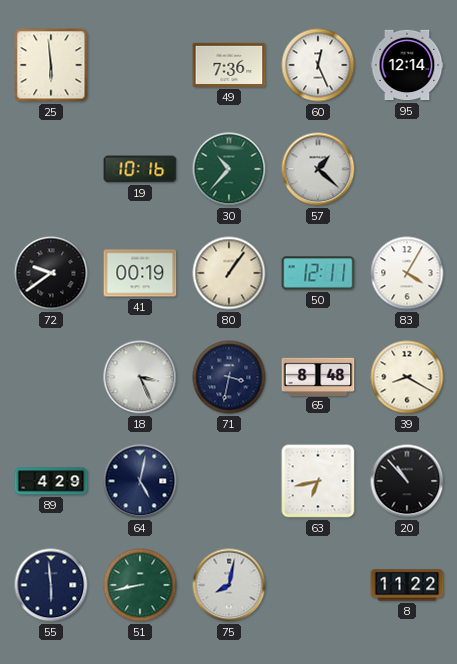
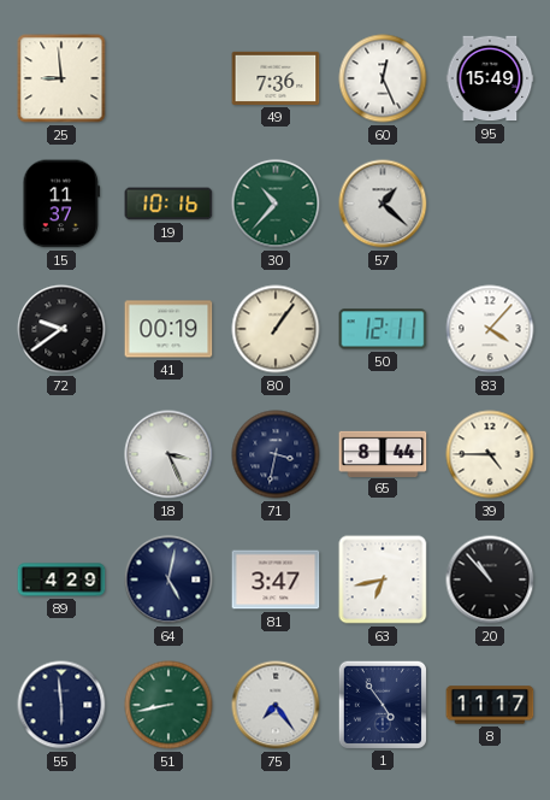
25: 5:59 -> 8:59 (61, 78)
95: 12:14 -> 15:49 (490, 78)
15: none -> 11:37 (61, 204)
83: 4:05 -> 4:07 (490, 329)
65: 8:48 -> 8:44 (383, 453)
39: 8:20 -> 4:45 (490, 454)
81: none -> 3:47 (276, 580)
75: 8:02 -> 7:24 (276, 705)
1: none -> 4:54 (382, 704)
8: 11:22 -> 11:17 (490, 705)
